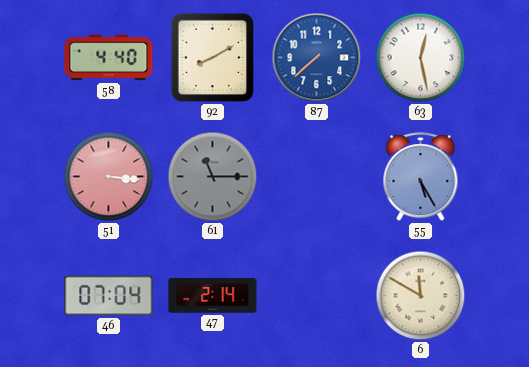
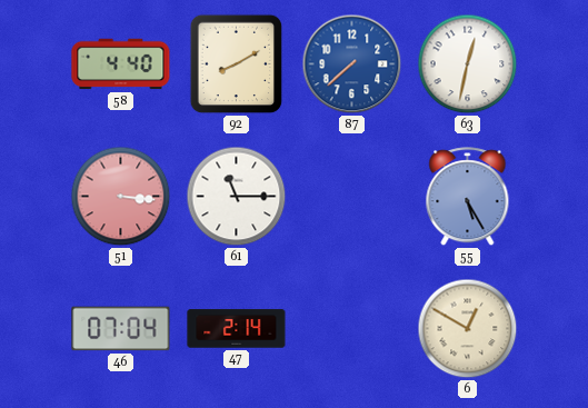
63: 12:28 -> 12:32 (468, 64)
61 dial: grey -> white (237, 197)
6: 11:50 -> 12:50 (468, 329)
